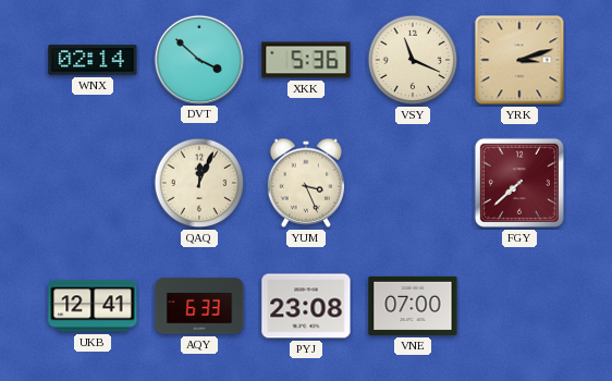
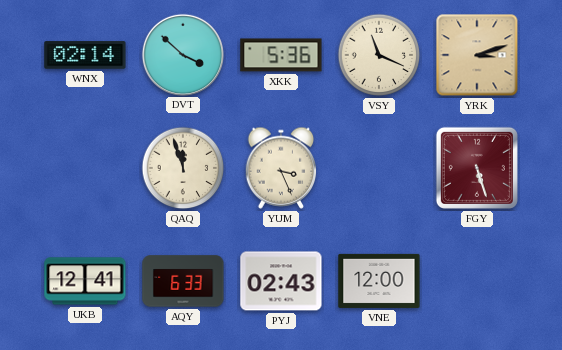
QAQ: 12:04 -> 11:57 (183, 168)
FGY: 7:38 -> 5:27 (477, 168)
PYJ: 23:08 -> 02:43 (281, 281)
VNE: 07:00 -> 12:00 (379, 281)
